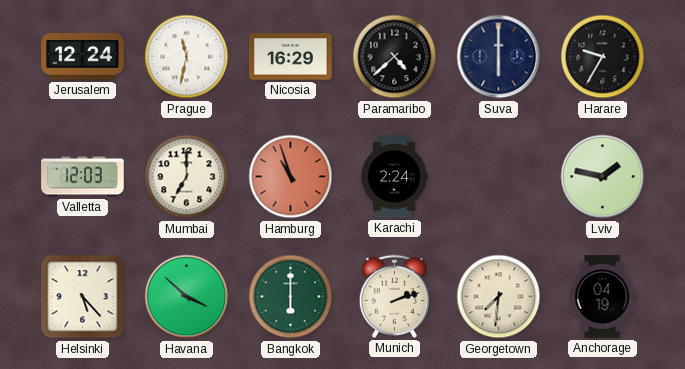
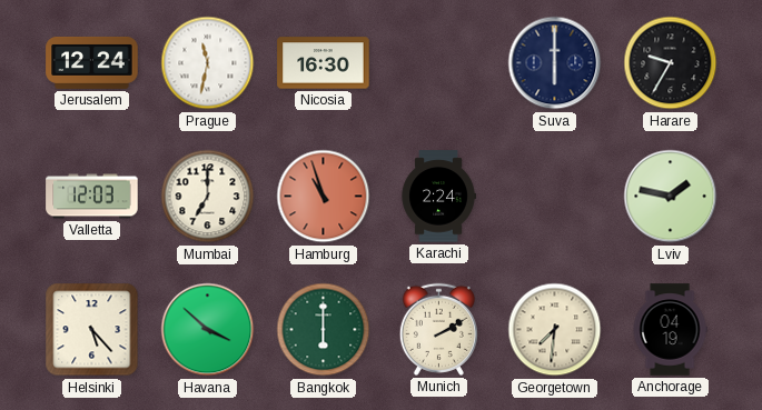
Nicosia: 16:29 -> 16:30 (324, 63)
Paramaribo: 4:38 -> none (395, 57)
Munich: 2:12 -> 2:10 (438, 329)
